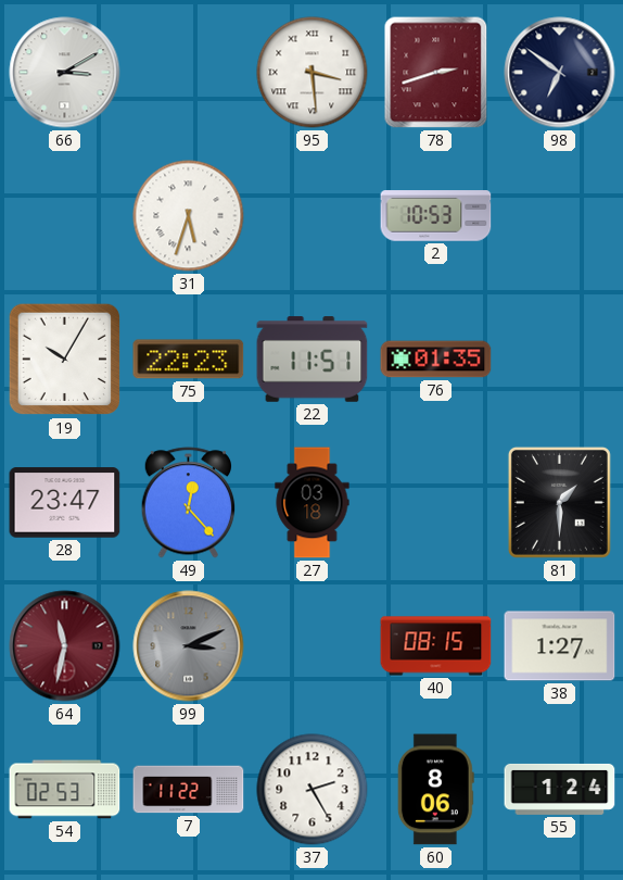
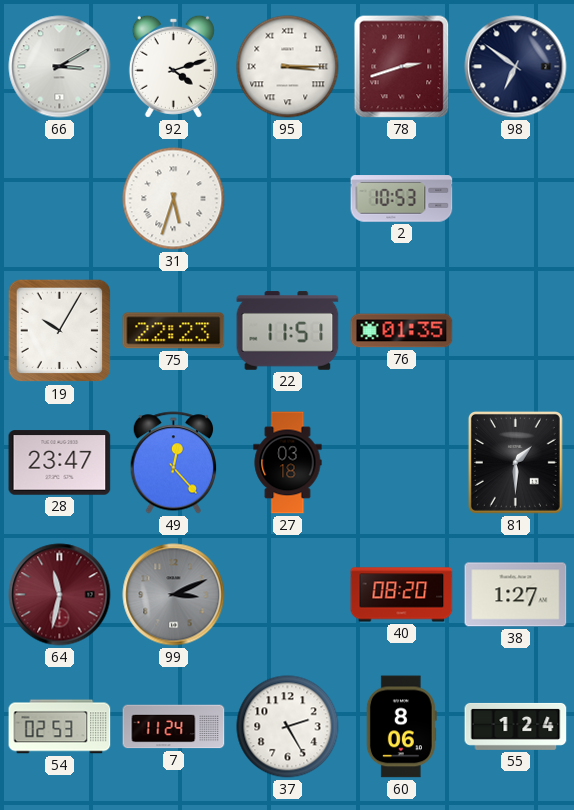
92: none -> 4:12 (173, 66)
95: 3:29 -> 3:15 (288, 67)
40: 08:15 -> 08:20 (402, 595)
7: 11:22 -> 11:24 (174, 727)
